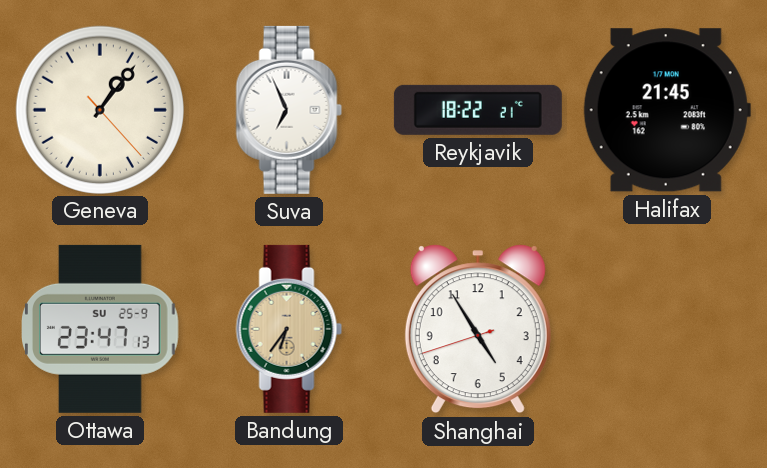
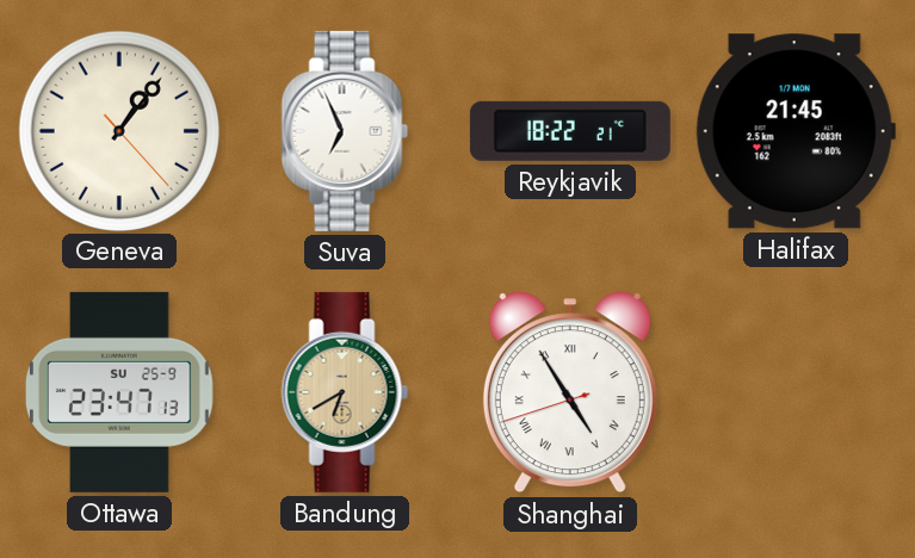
Bandung: 6:36 -> 6:40 (345, 392)
Shanghai numerals: Arabic -> Roman (570, 392)
